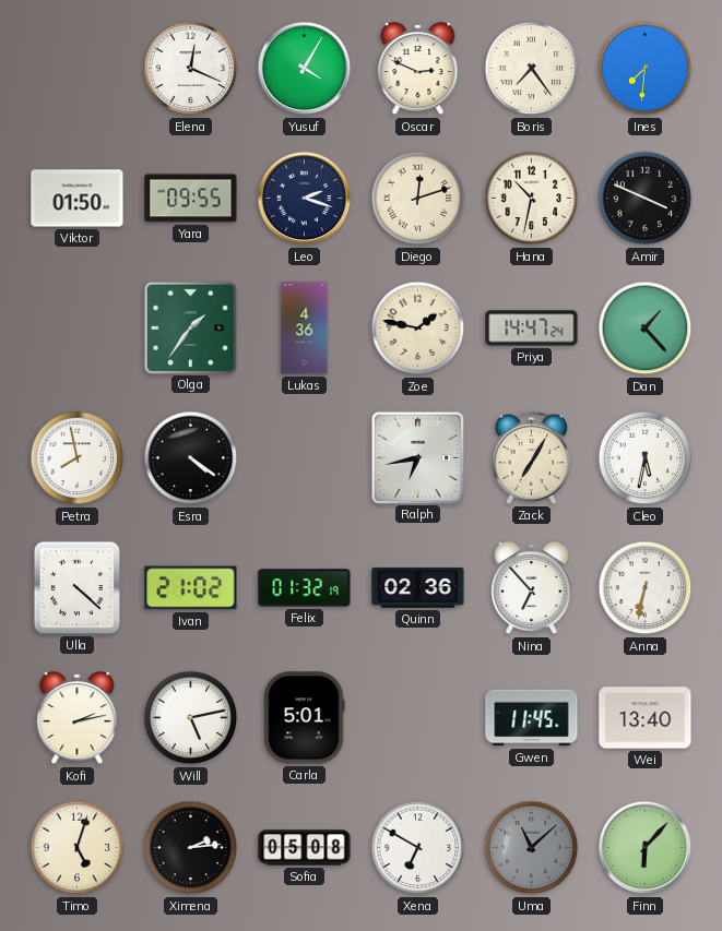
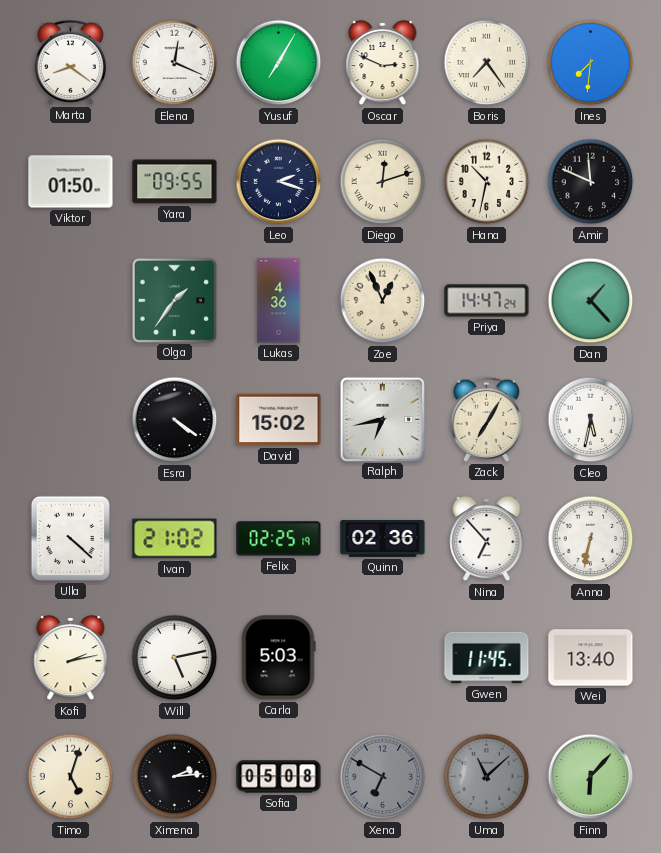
Marta: none -> 8:21 (70, 62)
Yusuf: 4:05 -> 7:05 (279, 63)
Amir: 3:49 -> 11:49 (591, 182)
Zoe: 1:47 -> 12:56 (383, 301)
Petra: 7:58 -> none (78, 458)
David: none -> 15:02 (279, 420)
Felix: 01:32 -> 02:25 (279, 539)
Carla: 5:01 -> 5:03 (279, 658)
Xena dial: white -> grey (383, 777)
